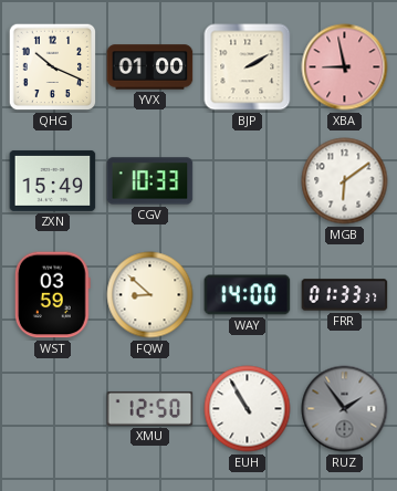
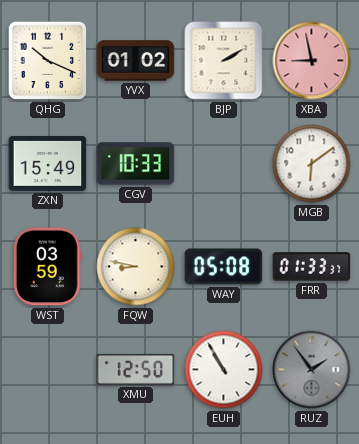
YVX: 01:00 -> 01:02 (136, 61)
FQW: 8:52 -> 8:47 (136, 267)
WAY: 14:00 -> 05:08 (224, 267)
